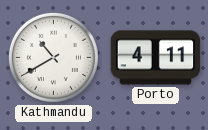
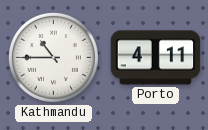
Kathmandu: 10:40 -> 10:45 (53, 57)
